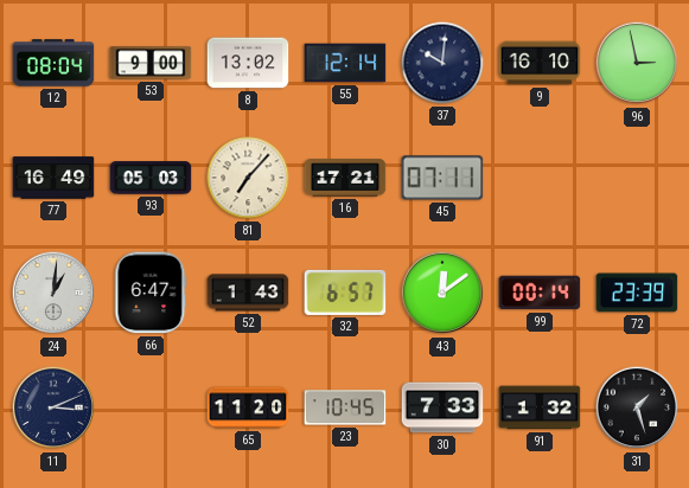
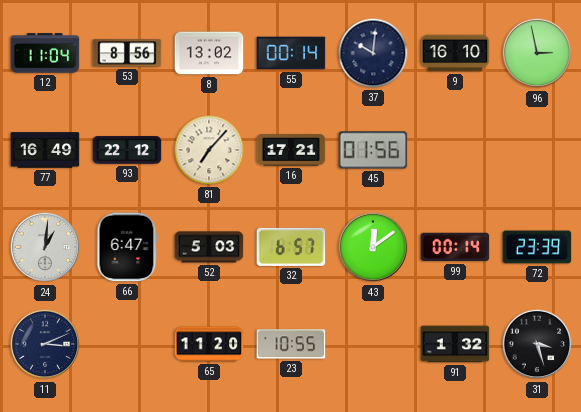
12: 08:04 -> 11:04 (45, 53)
53: 9:00 -> 8:56 (127, 53)
55: 12:14 -> 00:14 (291, 53)
93: 05:03 -> 22:12 (127, 150)
45: 07:11 -> 01:56 (373, 150)
52: 1:43 -> 5:03 (209, 247)
23: 10:45 -> 10:55 (291, 344)
30: 7:33 -> none (442, 407)
31: 1:27 -> 3:27 (537, 344)
